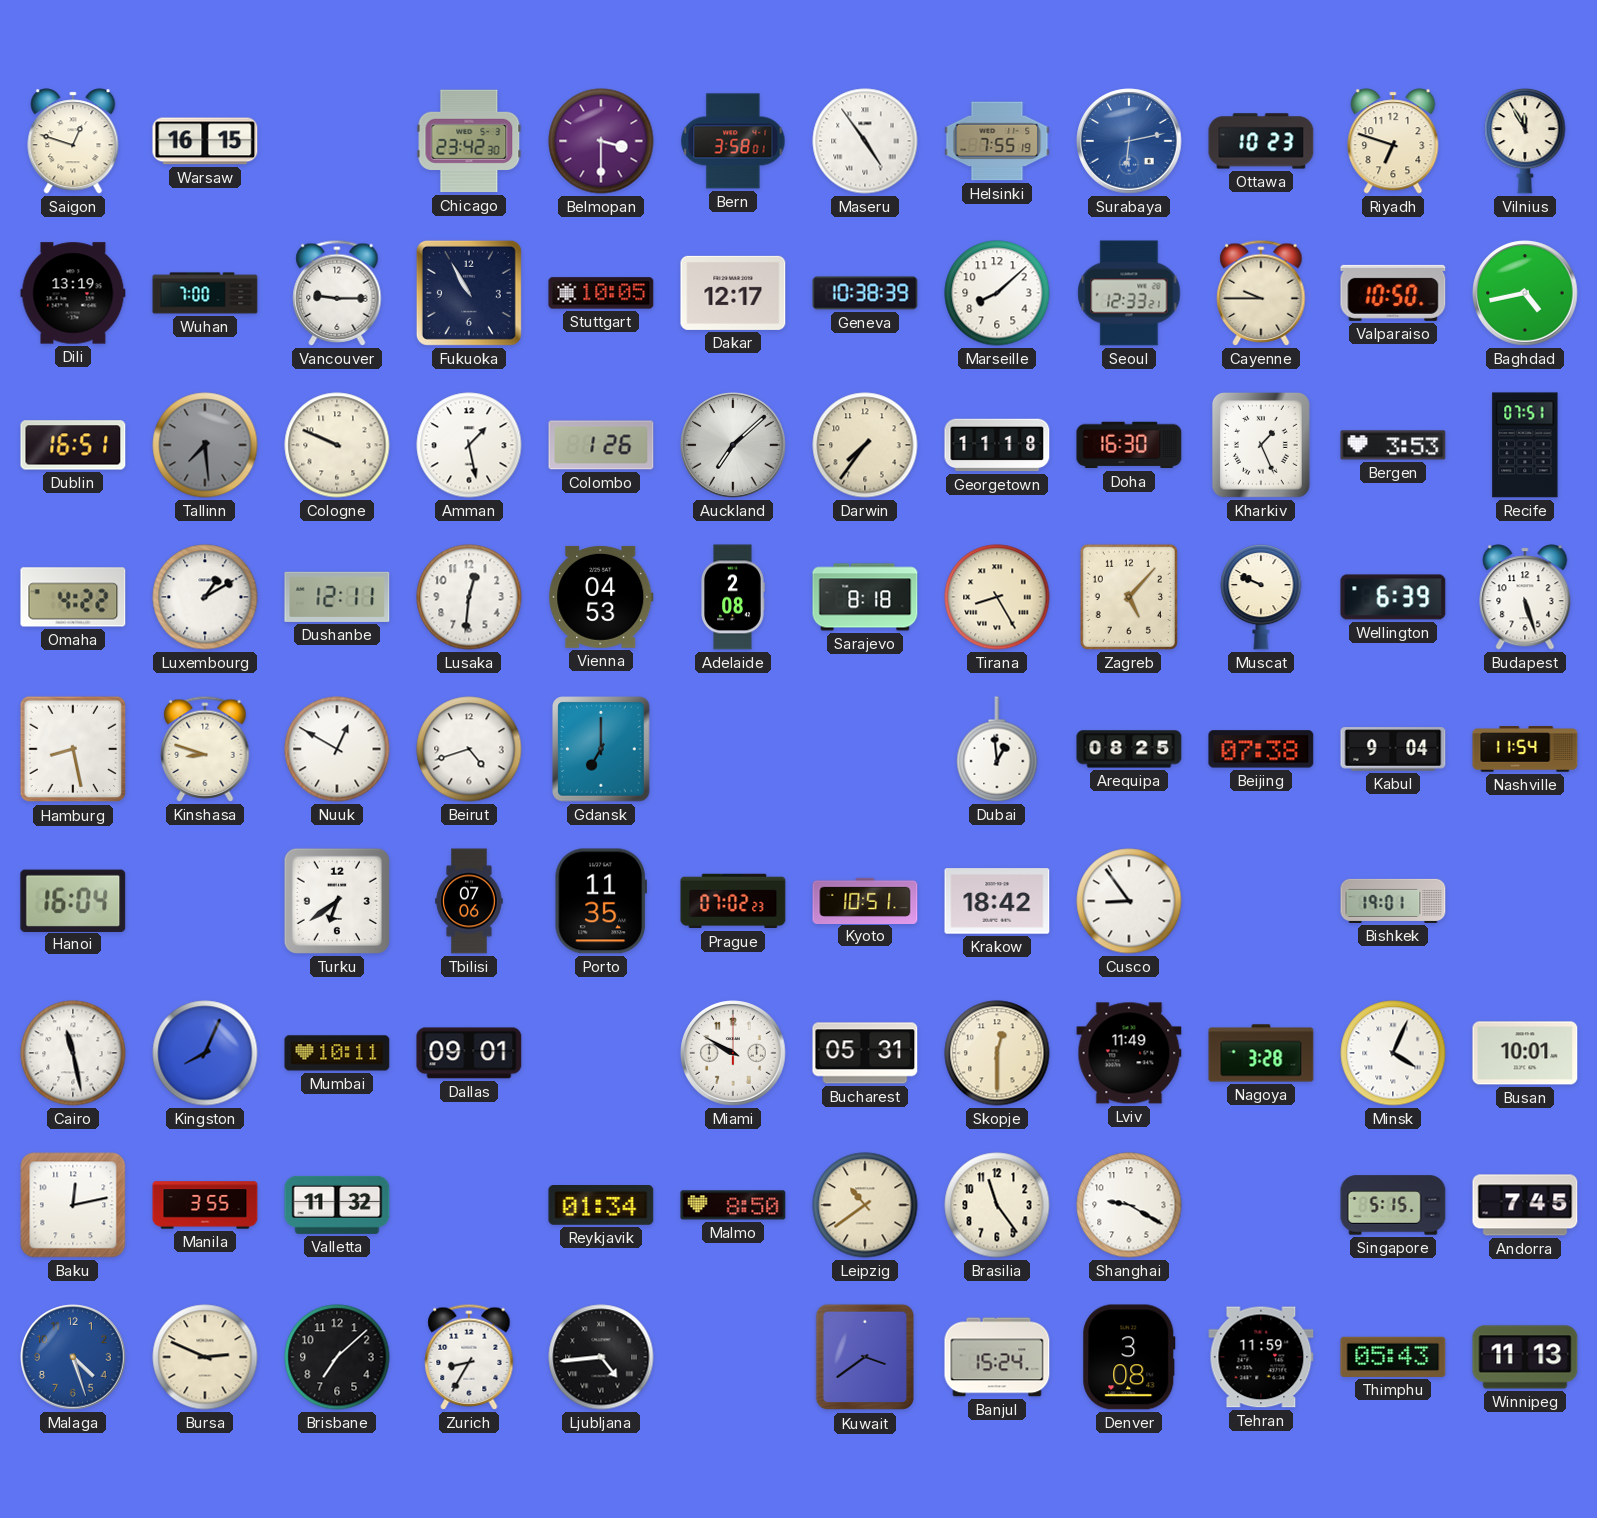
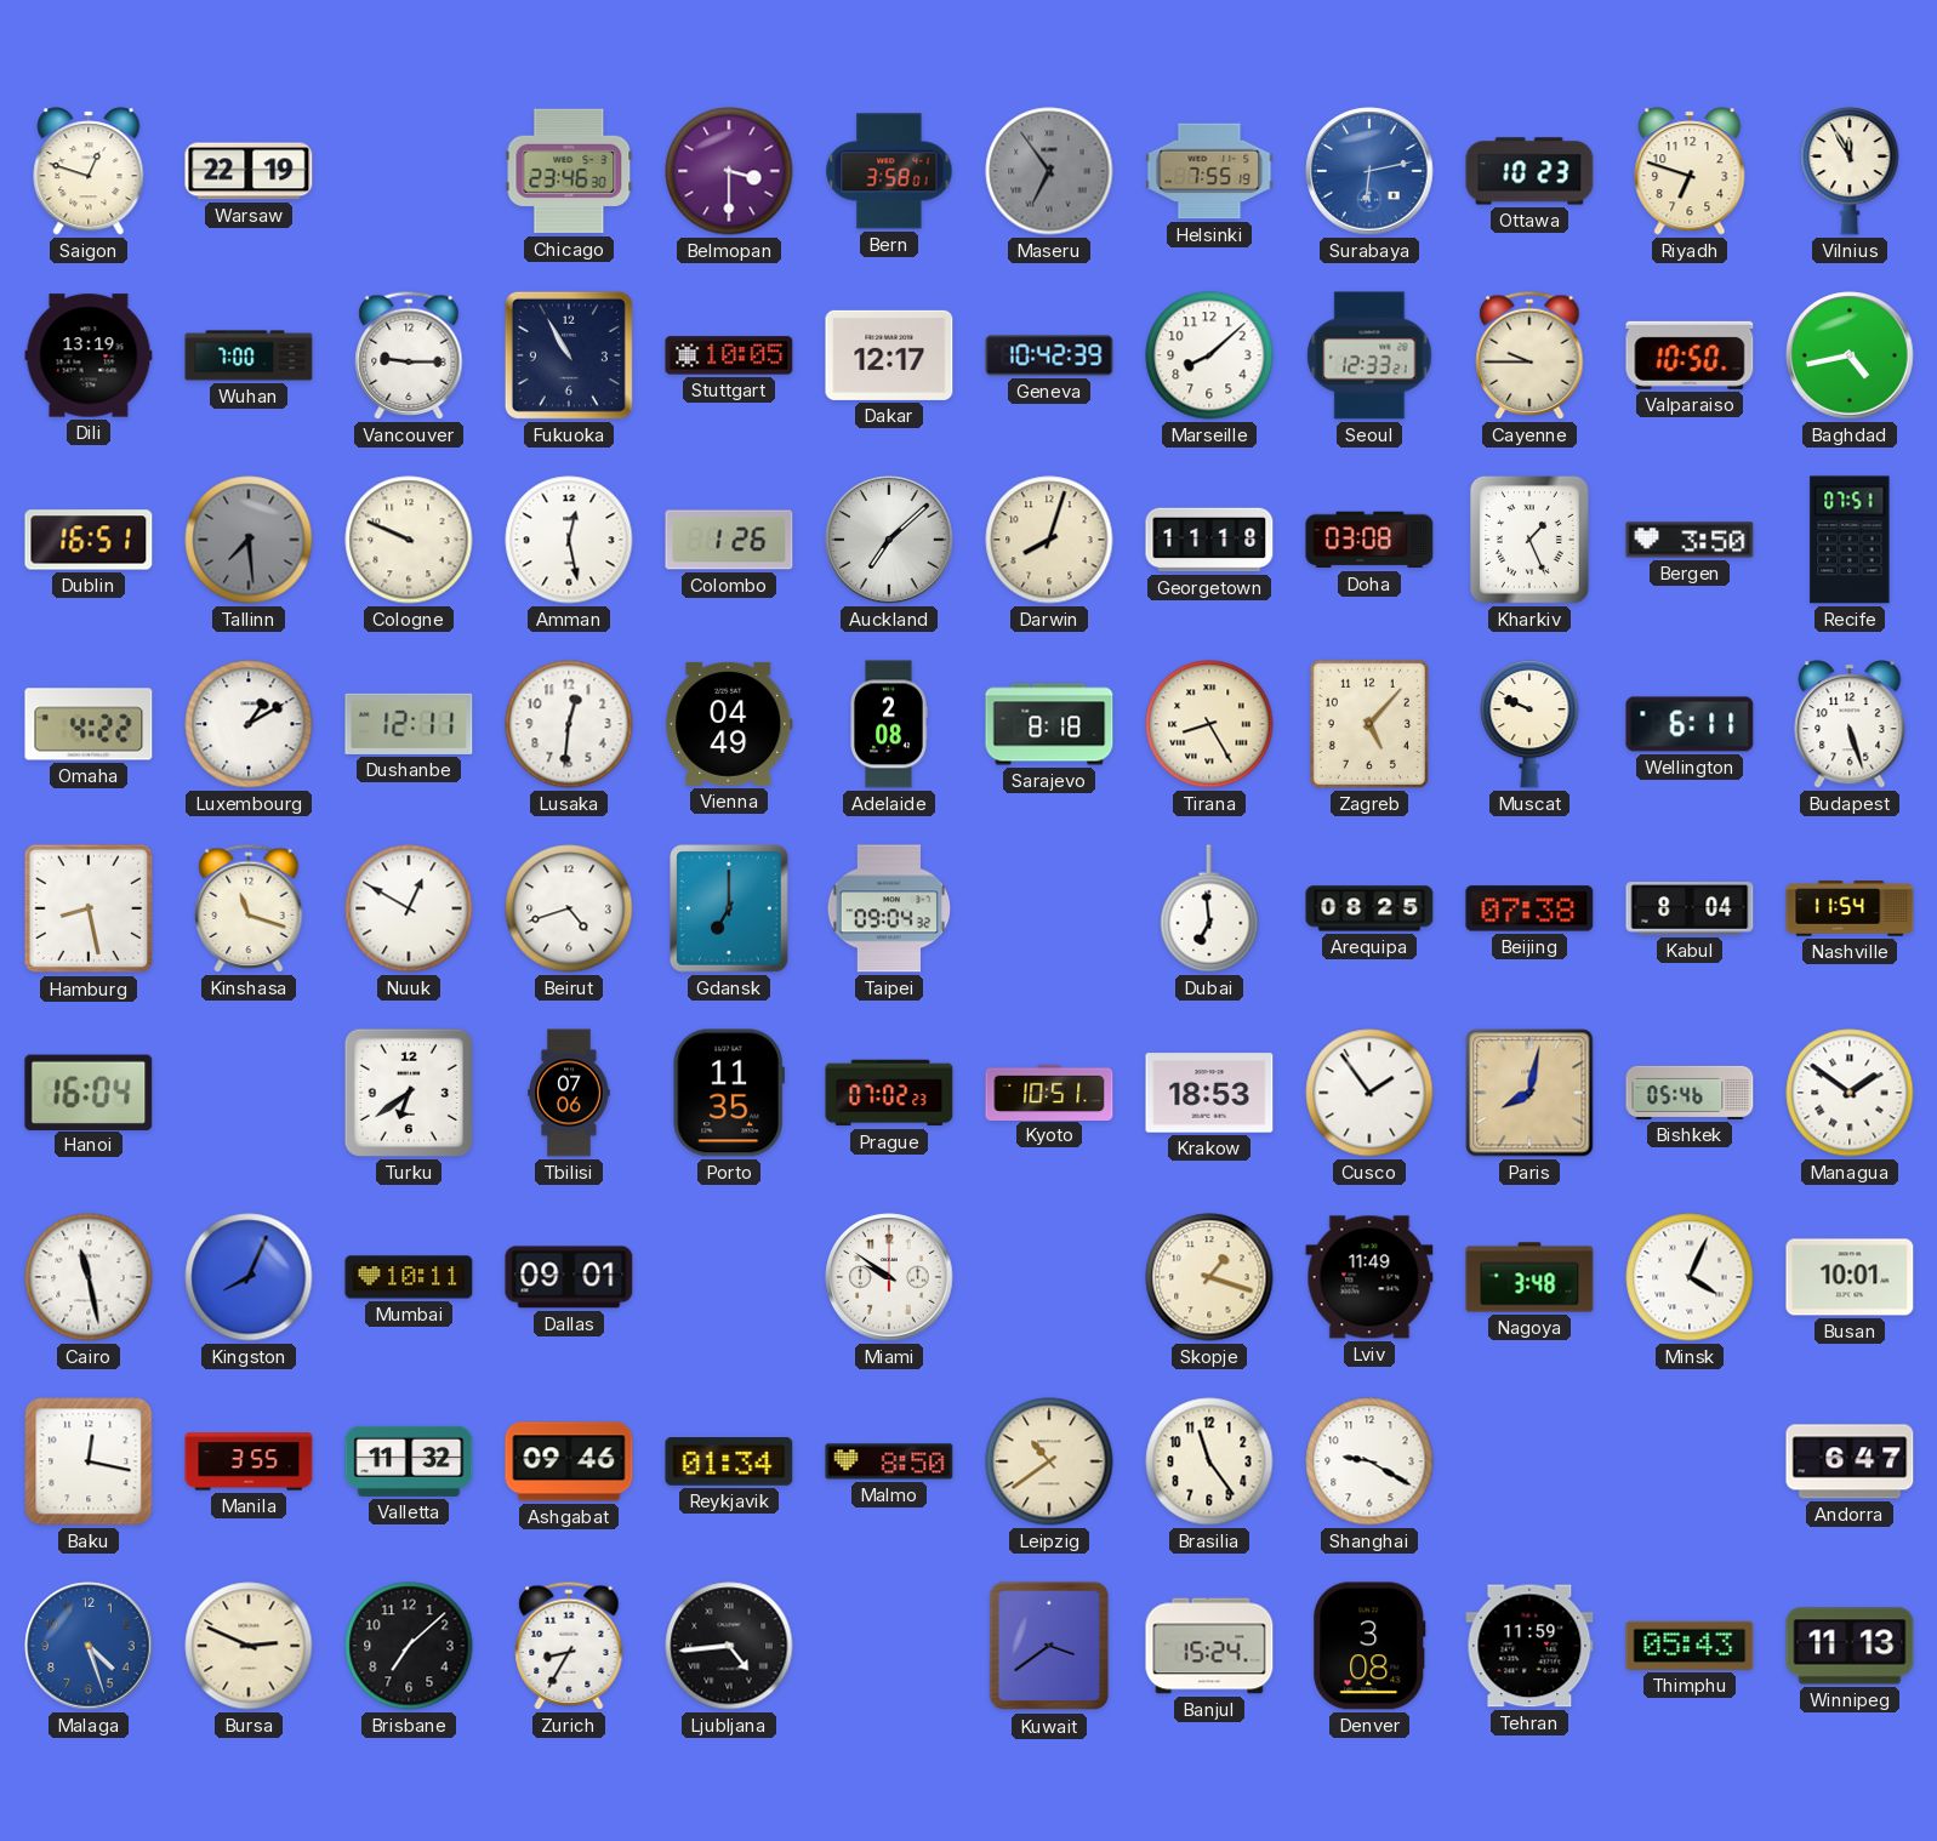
Warsaw: 16:15 -> 22:19 (249, 171)
Chicago: 23:42 -> 23:46 (569, 171)
Maseru: 4:54 -> 6:54 (1049, 171)
Maseru dial: white -> grey (1049, 171)
Geneva: 10:38 -> 10:42 (1049, 355)
Amman: 1:28 -> 12:28 (569, 540)
Darwin: 7:36 -> 8:03 (1049, 540)
Doha: 16:30 -> 03:08 (1369, 540)
Bergen: 3:53 -> 3:50 (1690, 540)
Vienna: 04:53 -> 04:49 (729, 724)
Wellington: 6:39 -> 6:11 (1690, 724)
Kinshasa: 8:48 -> 11:18 (249, 908)
Taipei: none -> 09:04 (889, 908)
Dubai: 12:59 -> 6:59 (1209, 908)
Kabul: 9:04 -> 8:04 (1690, 908)
Krakow: 18:42 -> 18:53 (1209, 1093)
Cusco: 8:54 -> 1:54 (1369, 1093)
Paris: none -> 8:02 (1529, 1093)
Bishkek: 19:01 -> 05:46 (1690, 1093)
Managua: none -> 1:51 (1850, 1093)
Miami: 9:50 -> 9:51 (889, 1277)
Bucharest: 05:31 -> none (865, 1053)
Skopje: 12:30 -> 1:18 (1209, 1277)
Nagoya: 3:28 -> 3:48 (1529, 1277)
Baku: 12:13 -> 12:17 (89, 1461)
Ashgabat: none -> 09:46 (569, 1461)
Singapore: 5:15 -> none (1393, 1205)
Andorra: 7:45 -> 6:47 (1850, 1461)
